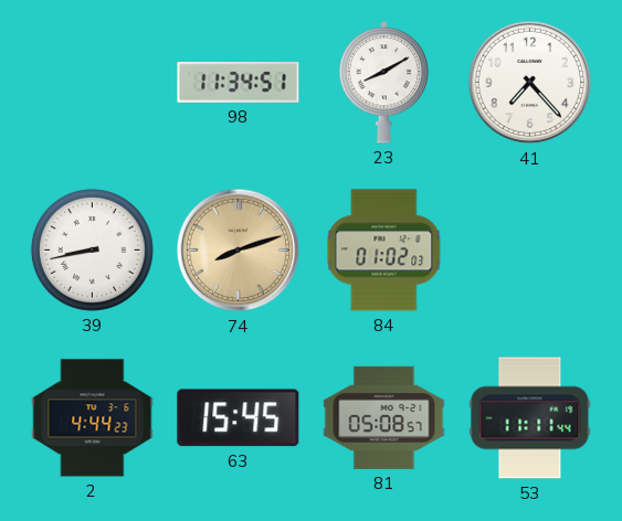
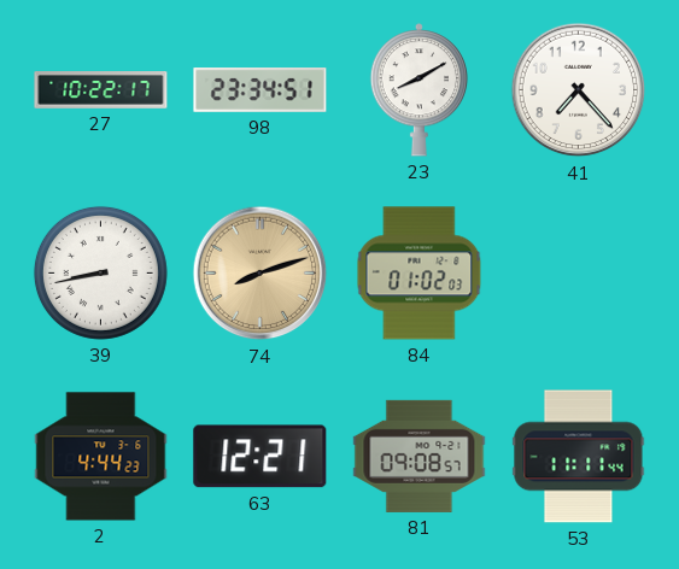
27: none -> 10:22 (101, 90)
98: 11:34 -> 23:34 (261, 90)
63: 15:45 -> 12:21 (261, 457)
81: 05:08 -> 09:08 (420, 456)
